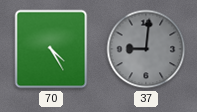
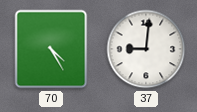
37 dial: grey -> white (146, 49)
